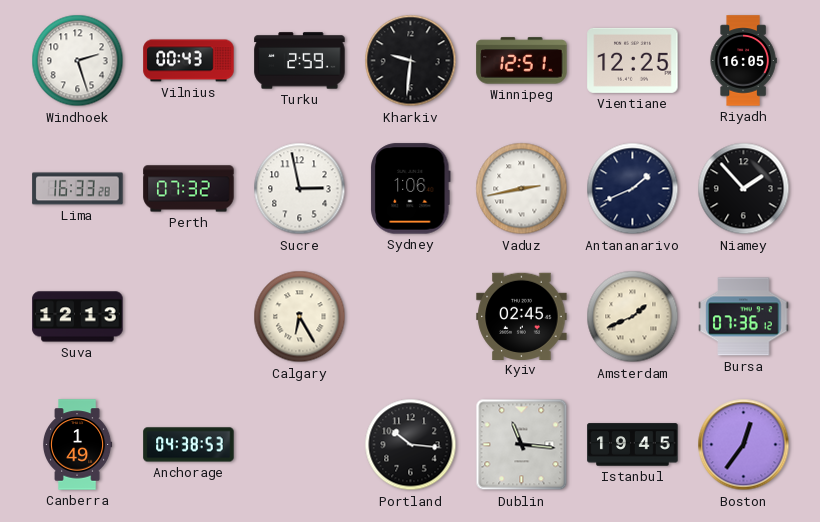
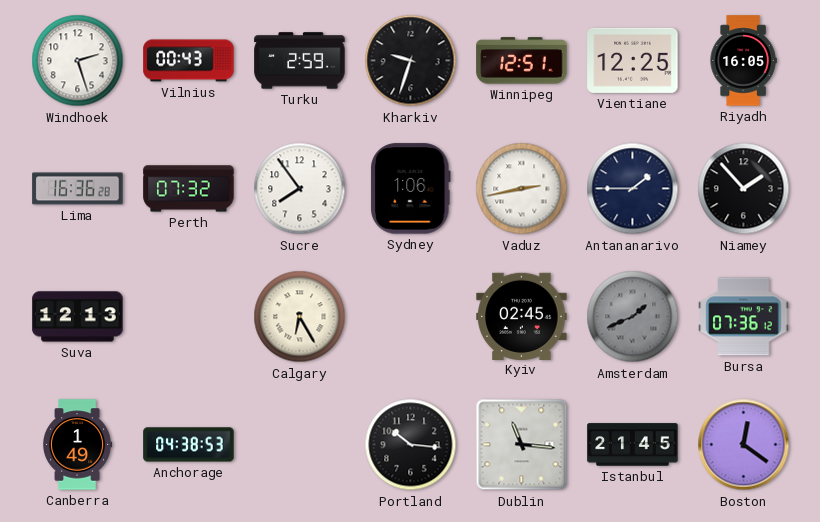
Kharkiv: 9:31 -> 9:33 (411, 61)
Lima: 16:33 -> 16:36 (78, 189)
Sucre: 2:58 -> 7:54 (300, 189)
Antananarivo: 1:41 -> 1:45 (633, 189)
Amsterdam dial: cream -> grey (633, 317)
Istanbul: 19:45 -> 21:45 (633, 445)
Boston: 12:36 -> 12:21 (744, 445)
